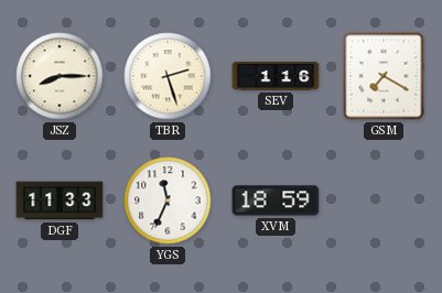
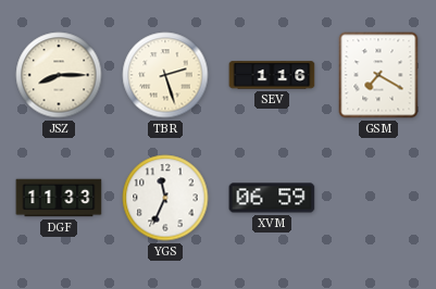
XVM: 18:59 -> 06:59 (272, 198)
